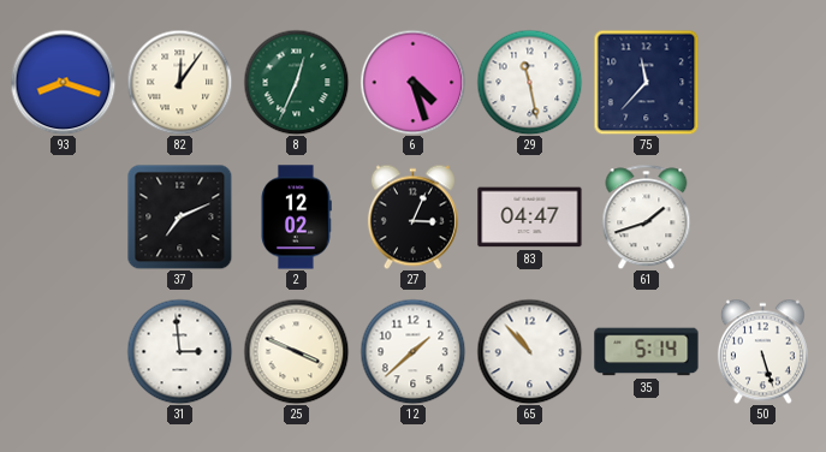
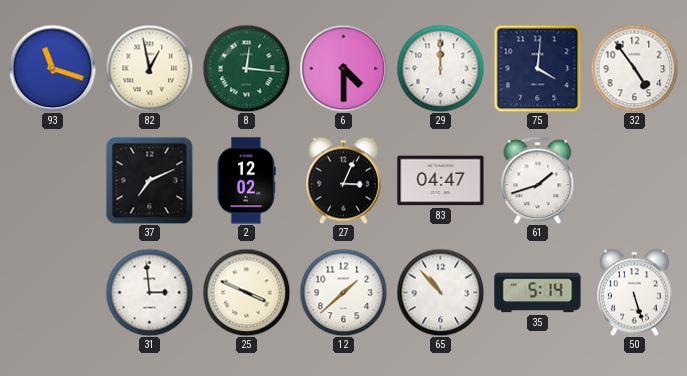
93: 8:18 -> 11:18 (52, 68)
82: 12:06 -> 12:58 (149, 68)
8: 12:34 -> 12:16 (246, 68)
6: 4:27 -> 4:30 (343, 68)
29: 11:28 -> 12:00 (440, 68)
75: 11:37 -> 4:01 (537, 68)
32: none -> 4:54 (634, 68)
